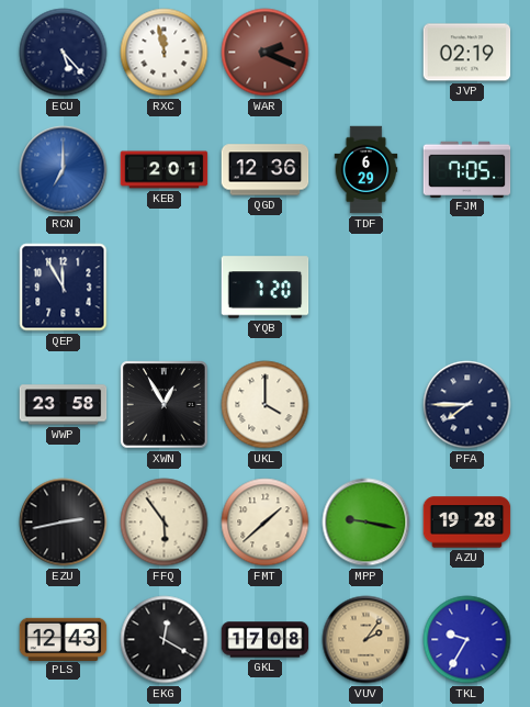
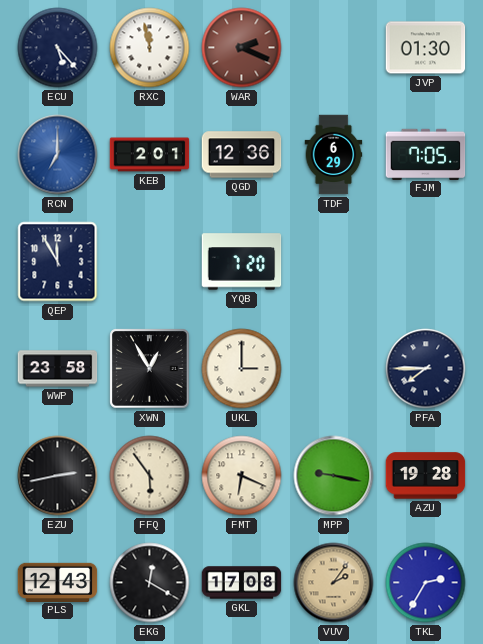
JVP: 02:19 -> 01:30 (426, 48)
UKL: 4:00 -> 3:00 (242, 369)
FMT: 1:38 -> 6:19 (242, 476)
TKL: 9:35 -> 2:35 (426, 583)
